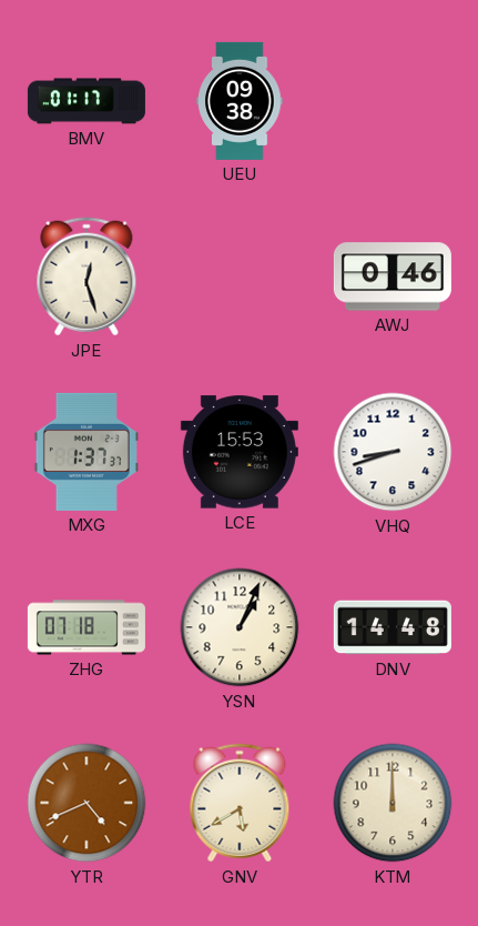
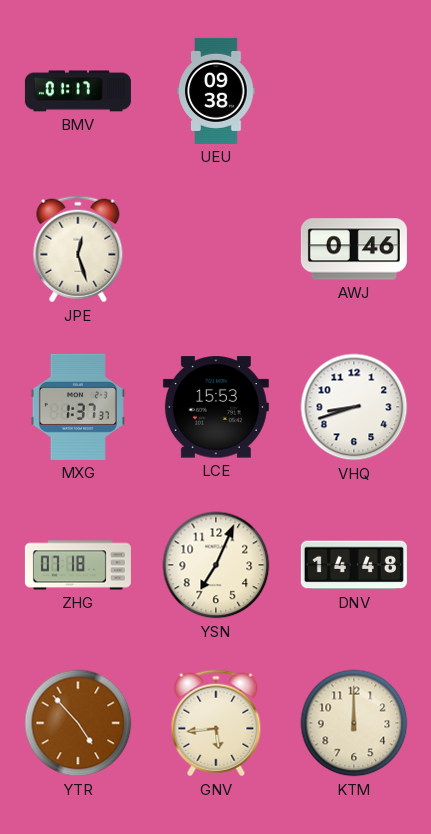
YSN: 1:04 -> 7:04 (216, 565)
YTR: 4:41 -> 4:53 (78, 723)
GNV: 5:40 -> 5:44 (216, 723)
